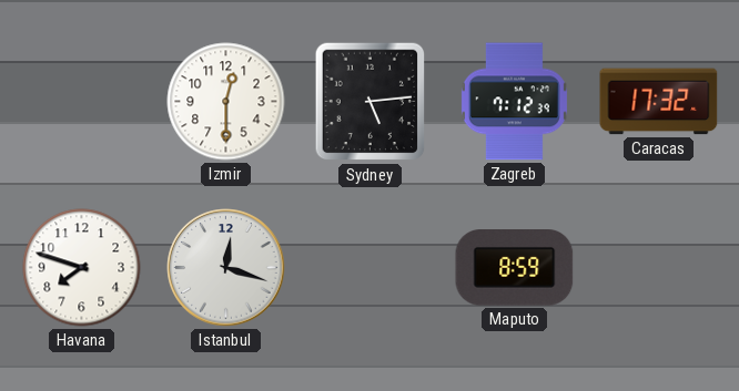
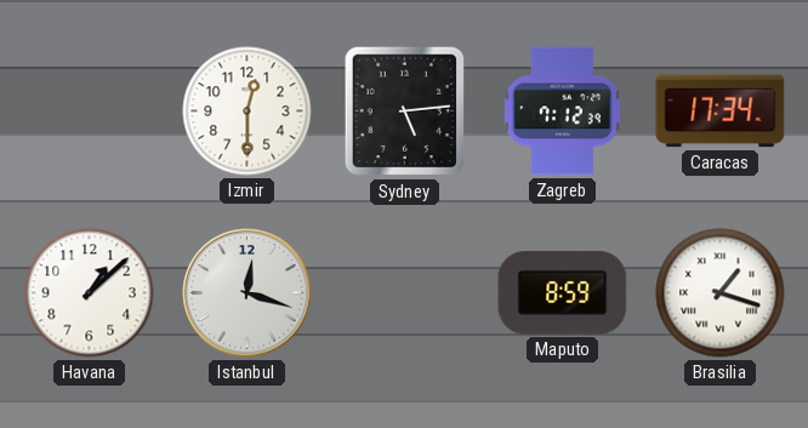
Caracas: 17:32 -> 17:34 (721, 112)
Havana: 7:48 -> 1:08 (90, 293)
Brasilia: none -> 1:18 (721, 293)
